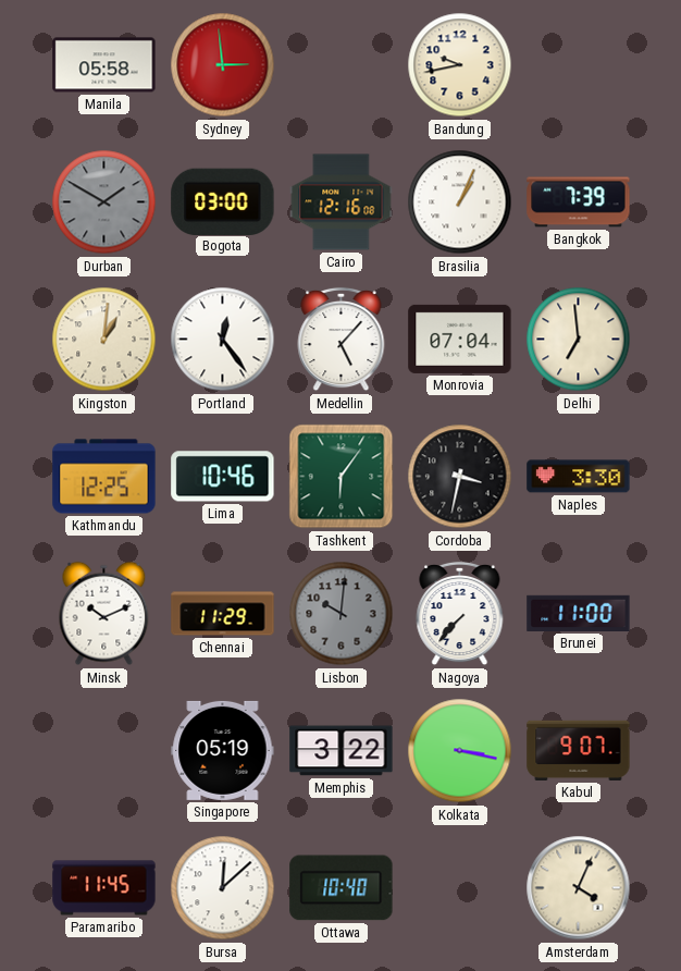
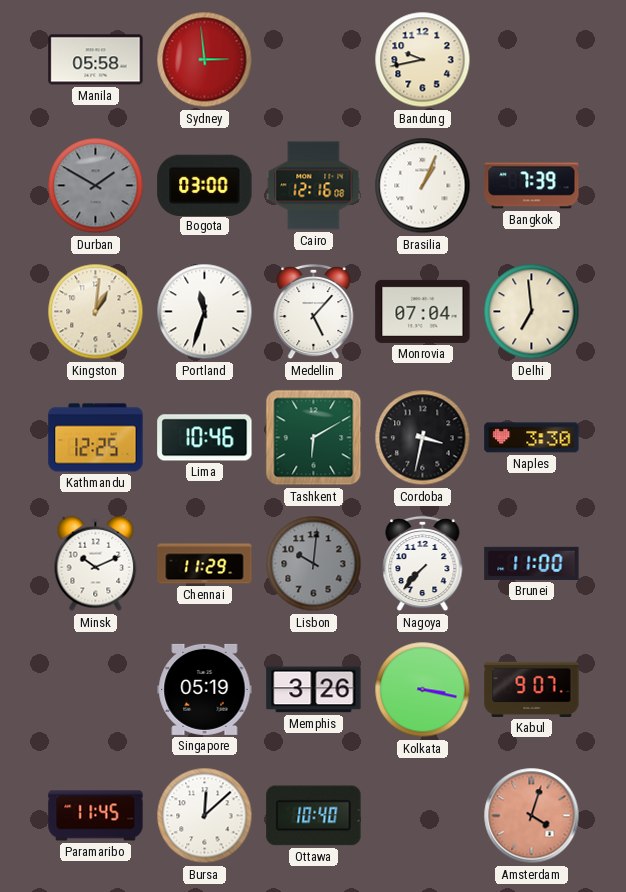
Portland: 12:24 -> 11:33 (205, 312)
Tashkent: 6:06 -> 6:10 (314, 438)
Memphis: 3:22 -> 3:26 (314, 690)
Amsterdam: 4:04 -> 4:03 (532, 816)
Amsterdam dial: cream -> salmon (532, 816)
